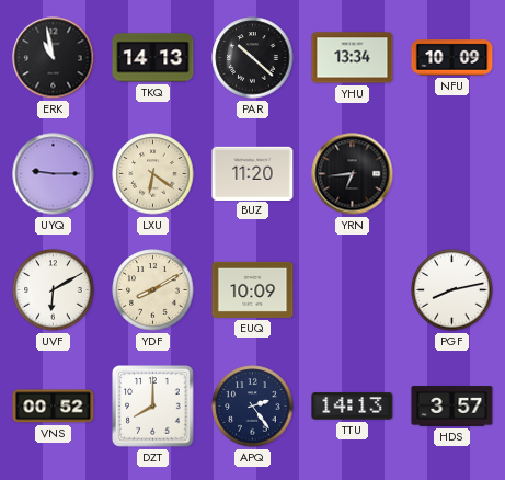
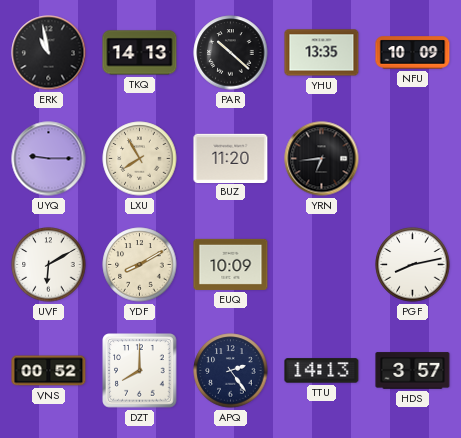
YHU: 13:34 -> 13:35 (322, 53)
LXU: 6:21 -> 7:55 (140, 159)
